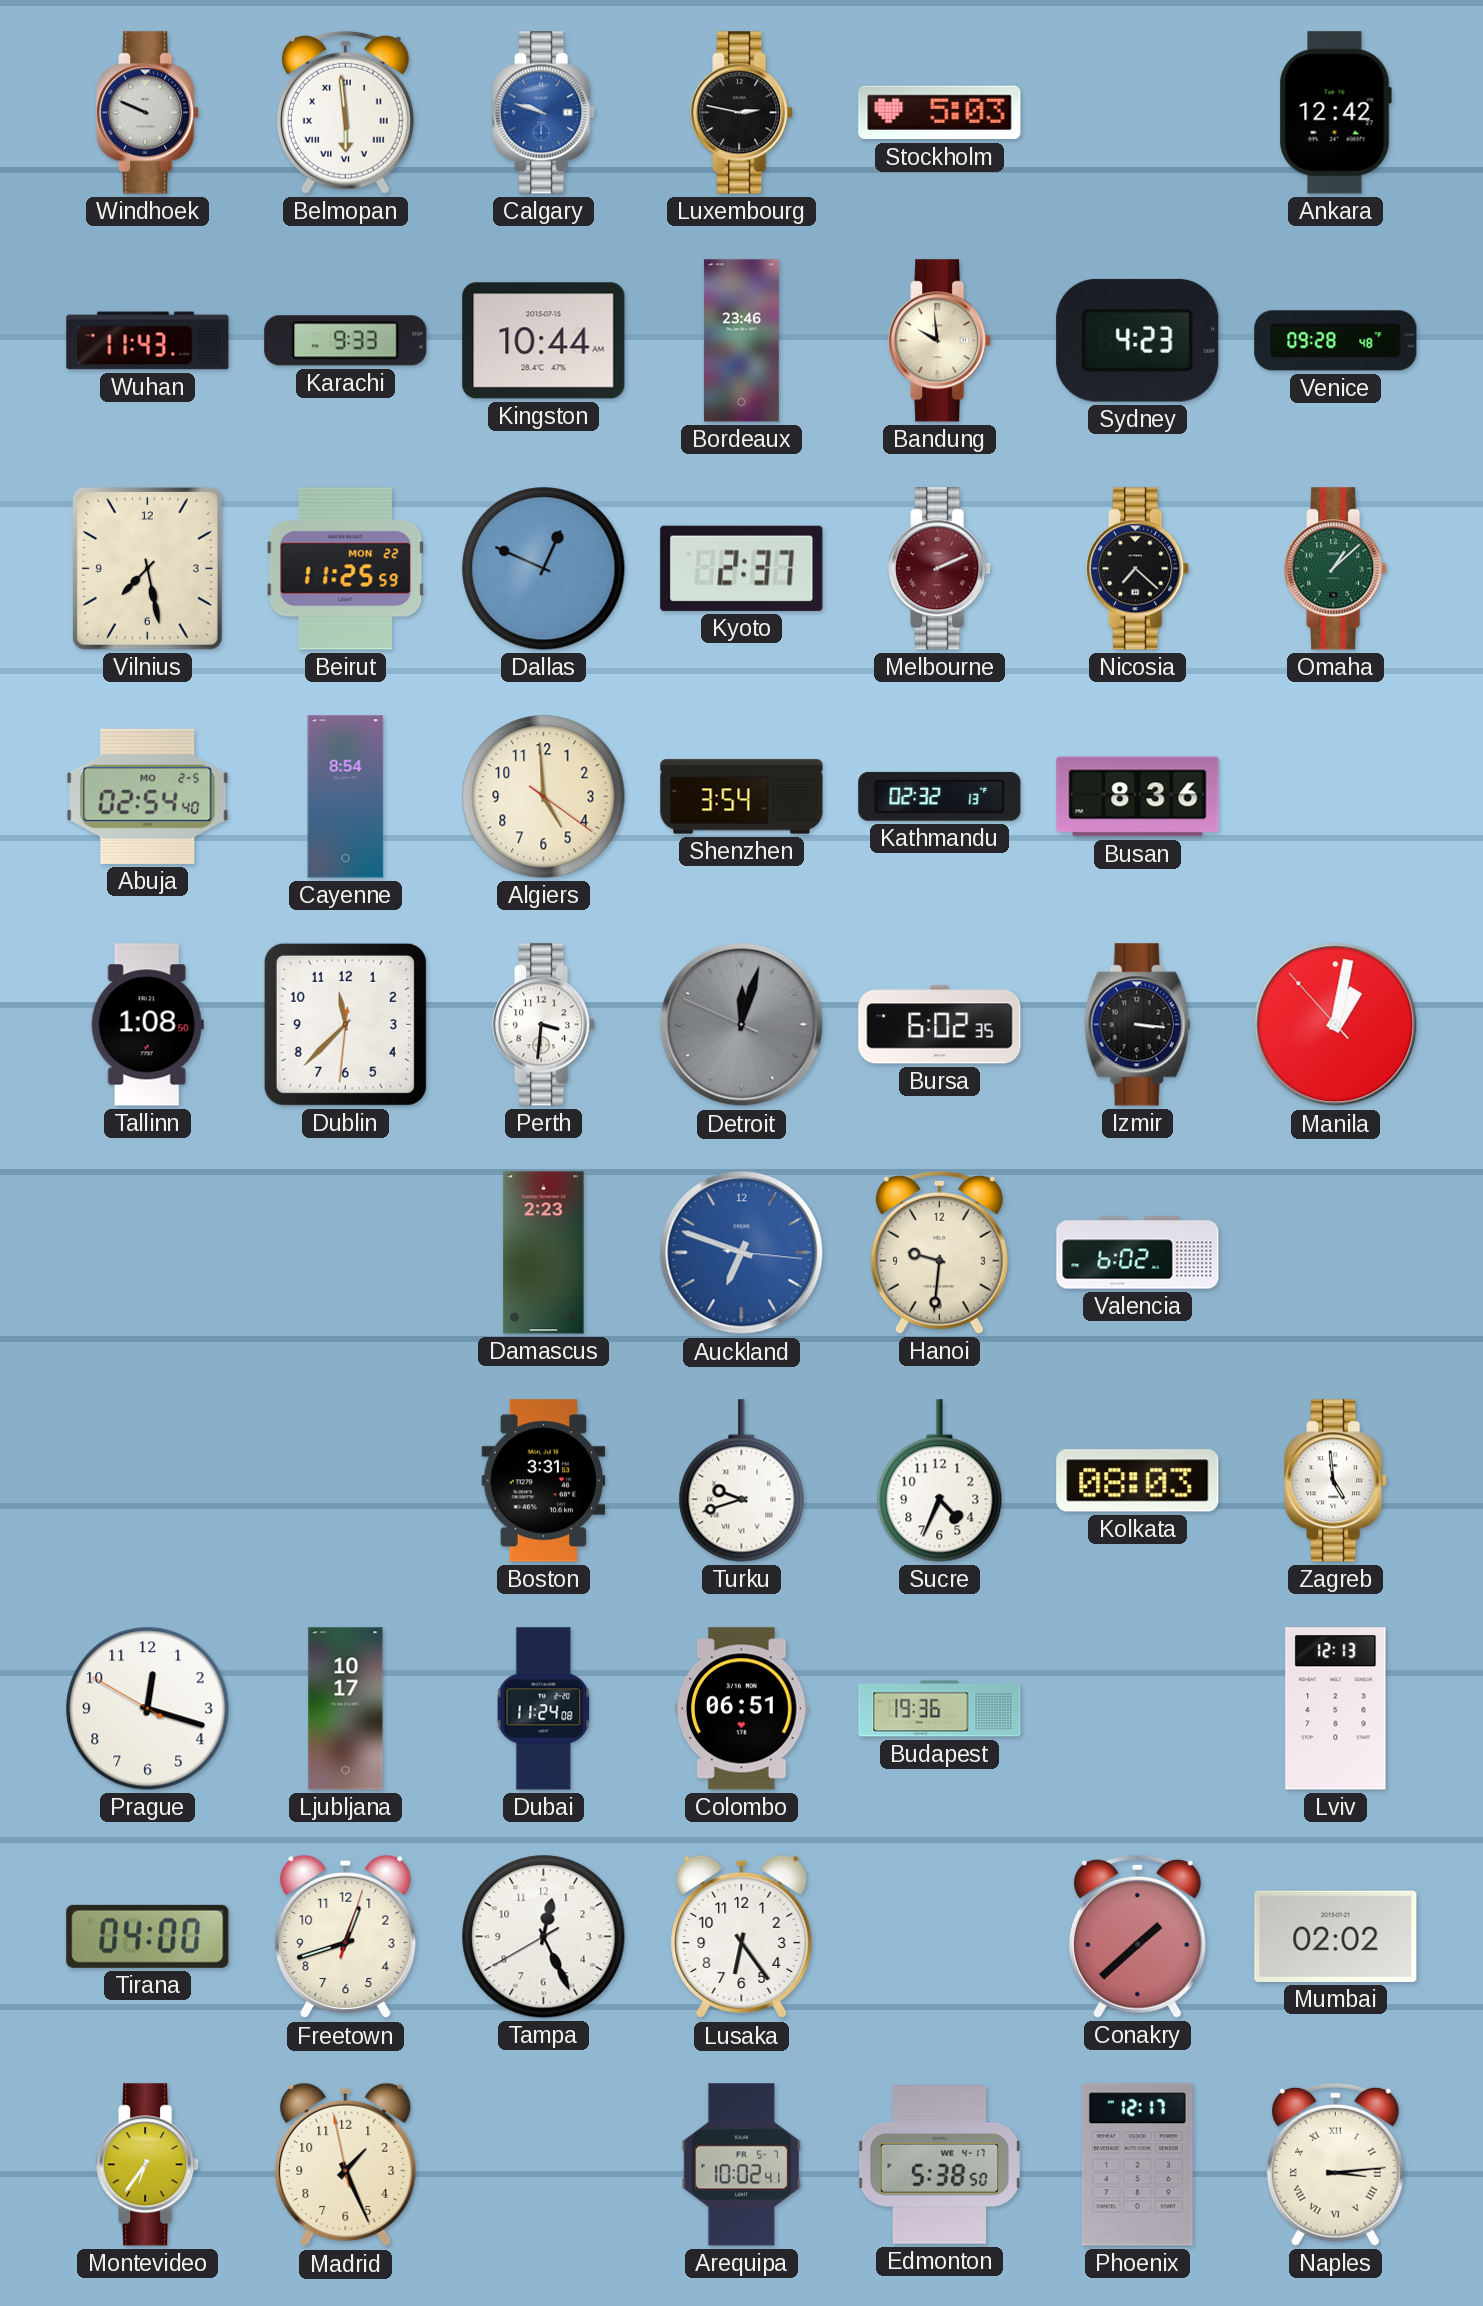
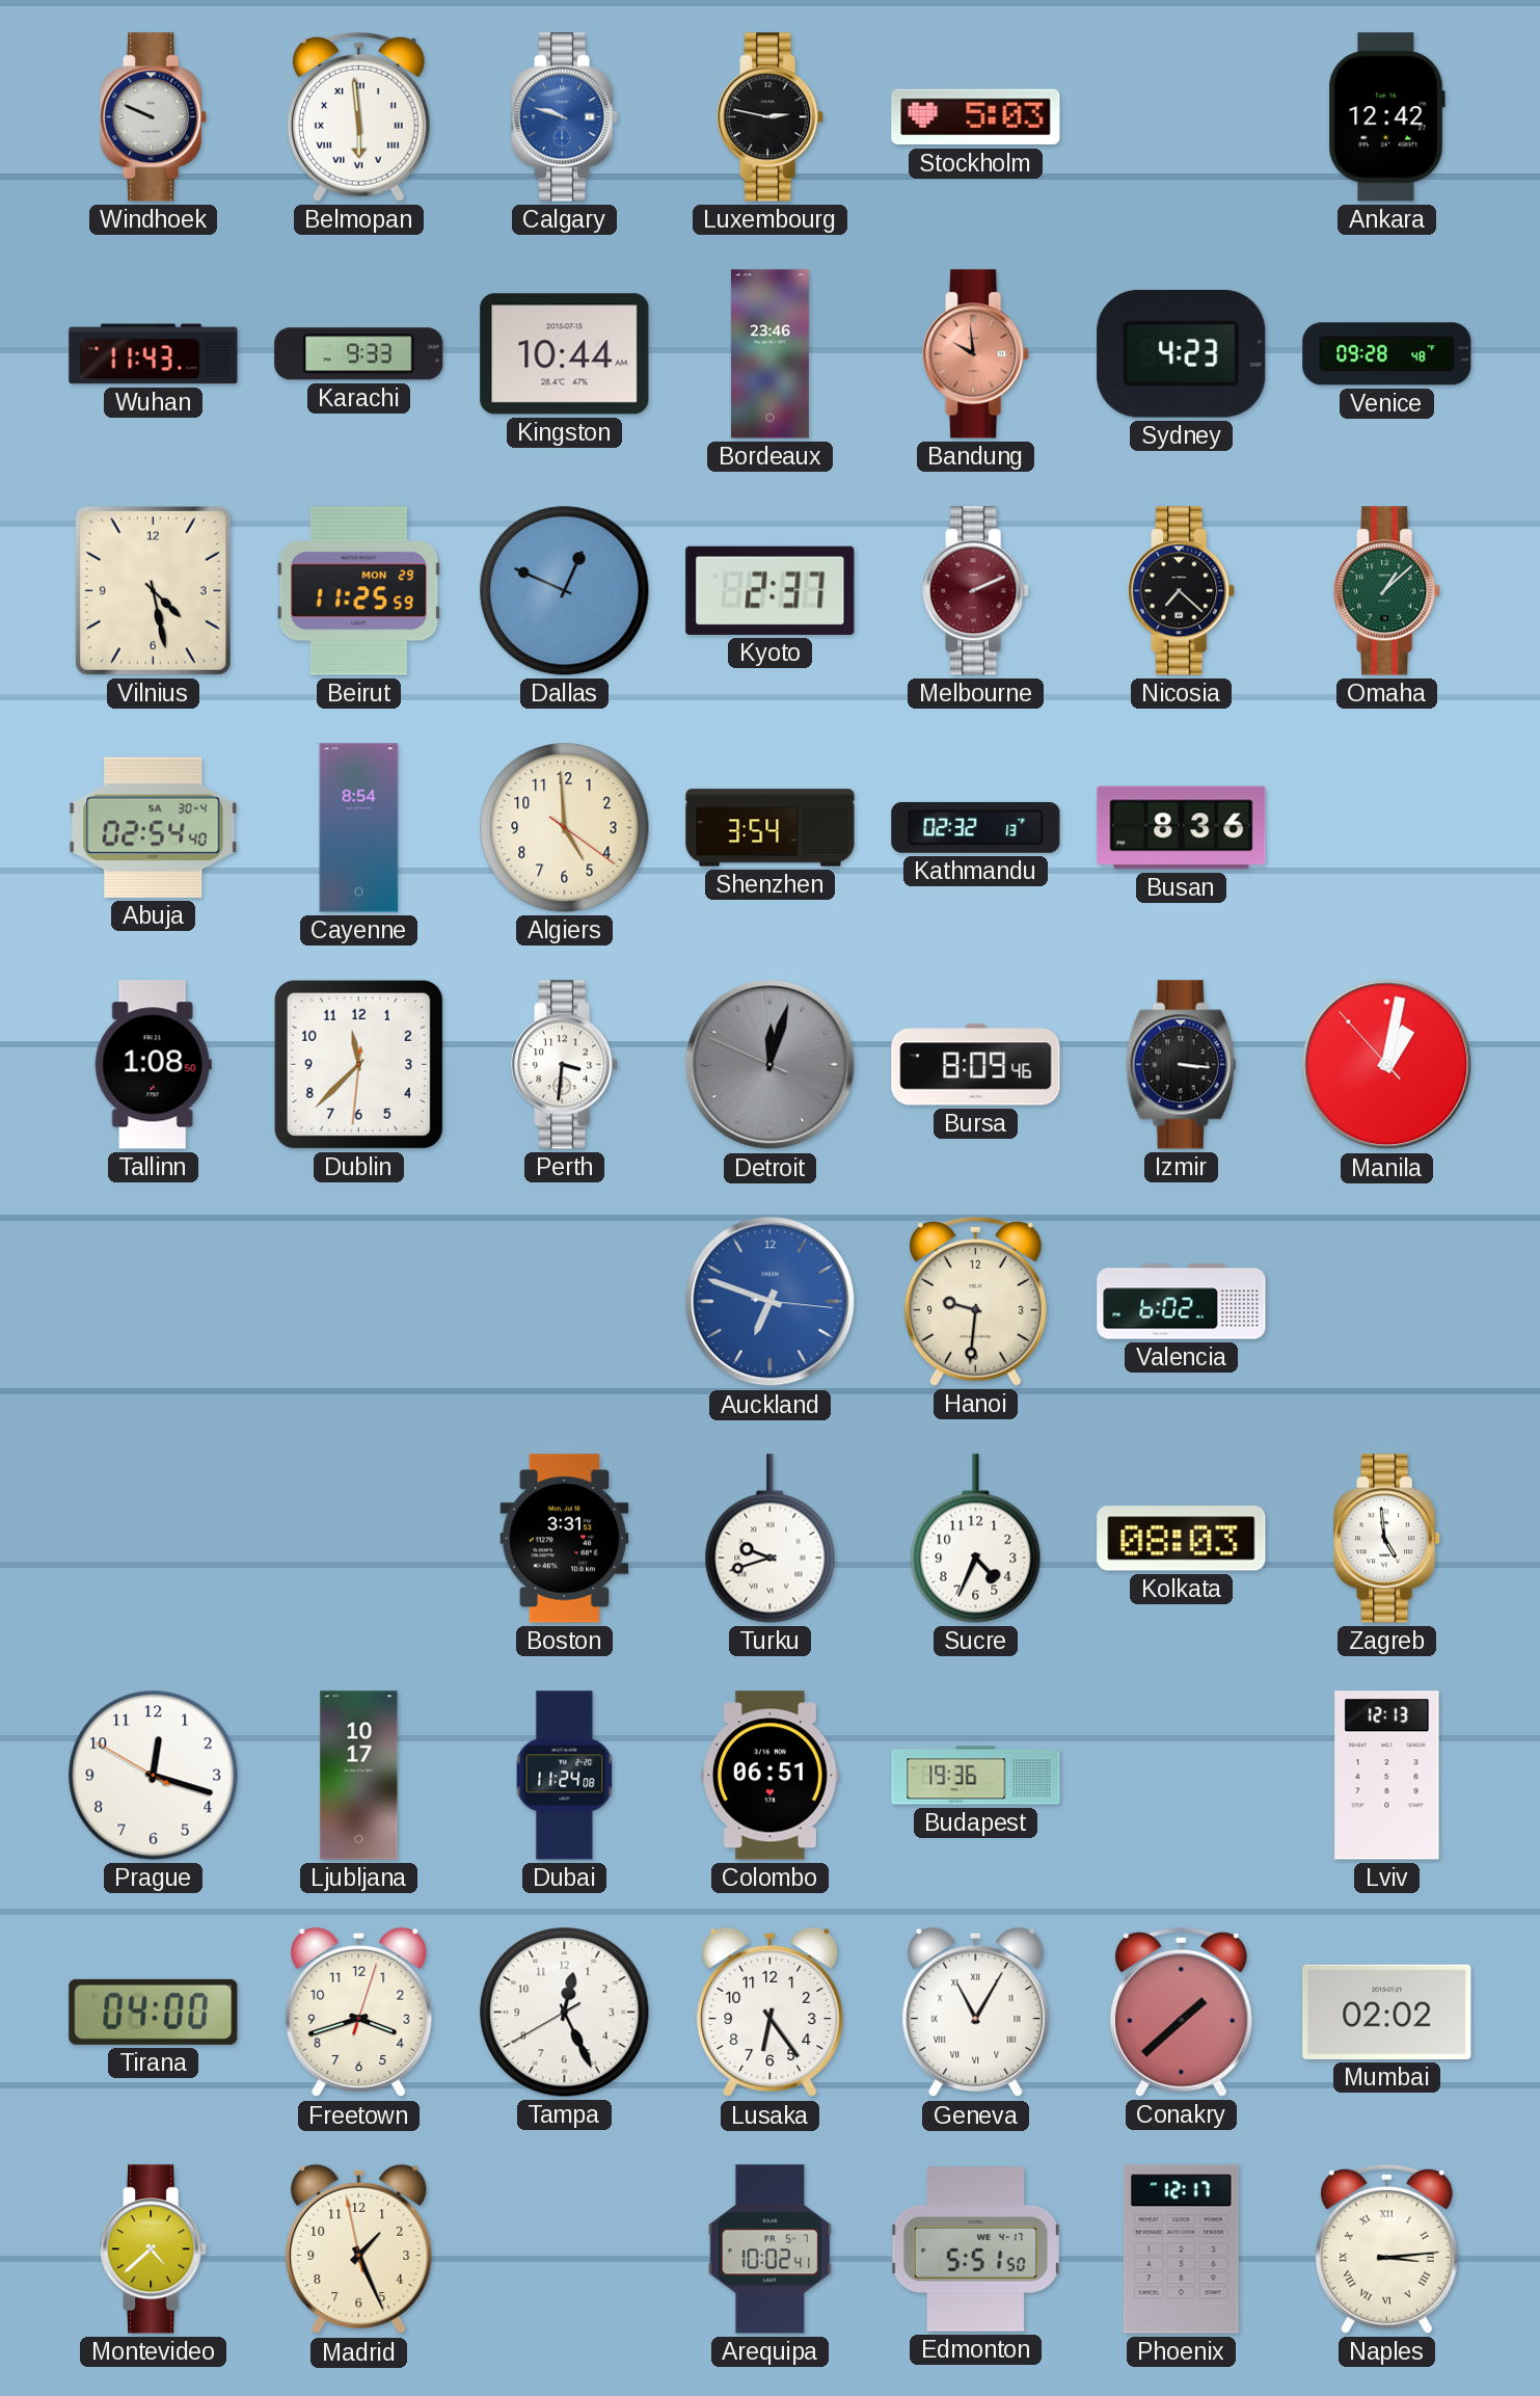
Bandung dial: cream -> salmon (976, 354)
Vilnius: 7:28 -> 4:28 (153, 590)
Beirut date: MON 22 -> MON 29 (359, 591)
Abuja date: MO 2-5 -> SA 30-4 (154, 827)
Bursa: 6:02 -> 8:09 (976, 1065)
Damascus: 2:23 -> none (544, 1253)
Freetown: 12:42 -> 3:42 (359, 2013)
Geneva: none -> 11:05 (976, 2013)
Montevideo: 6:36 -> 4:38 (154, 2249)
Edmonton: 5:38 -> 5:51 (976, 2249)
